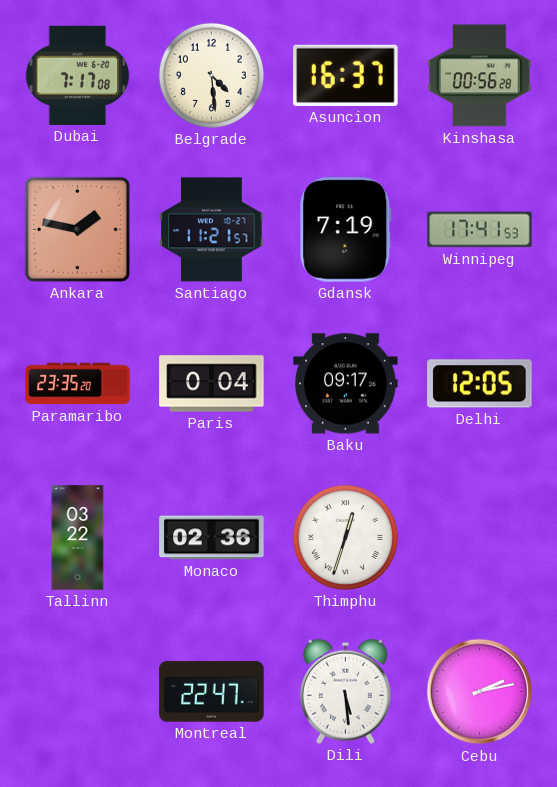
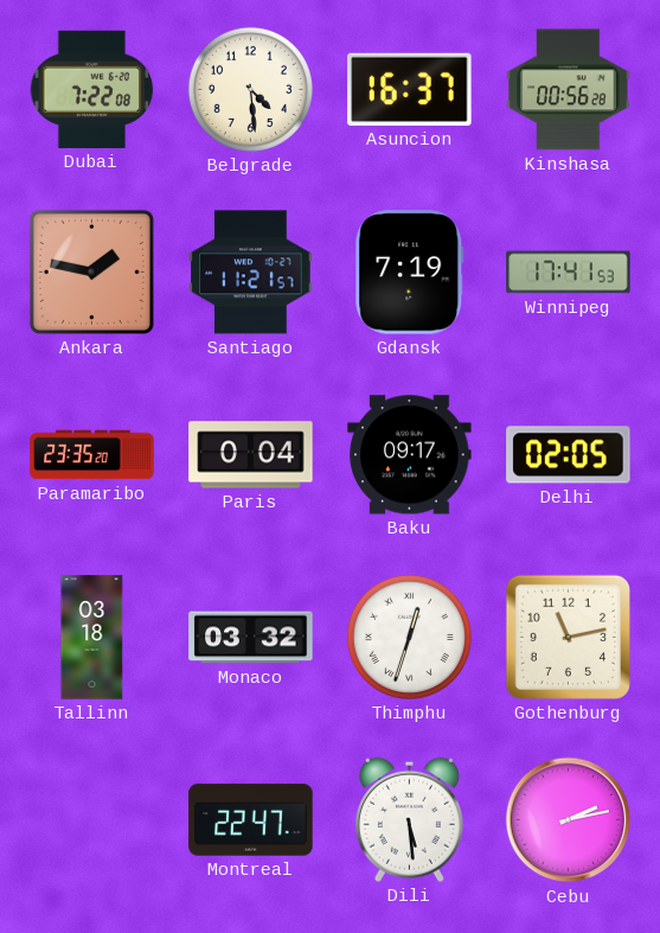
Dubai: 7:17 -> 7:22 (92, 89)
Delhi: 12:05 -> 02:05 (569, 455)
Tallinn: 03:22 -> 03:18 (92, 638)
Monaco: 02:36 -> 03:32 (251, 638)
Gothenburg: none -> 11:13 (568, 637)
